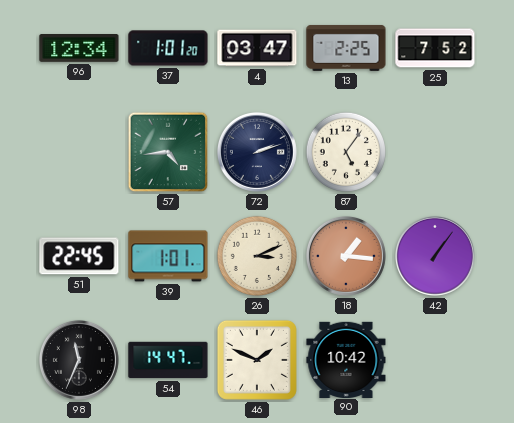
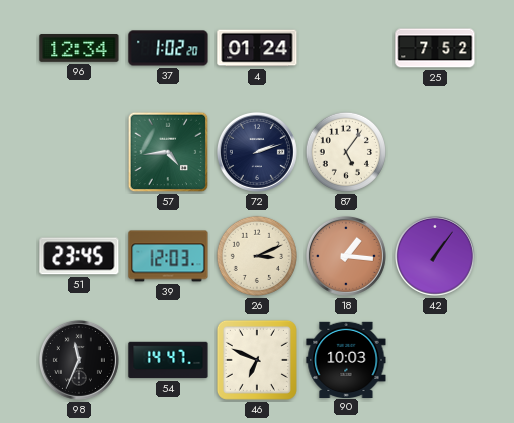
37: 1:01 -> 1:02 (168, 48)
4: 03:47 -> 01:24 (257, 48)
13: 2:25 -> none (346, 48)
51: 22:45 -> 23:45 (79, 256)
39: 1:01 -> 12:03 (168, 256)
46: 1:49 -> 6:49 (257, 360)
90: 10:42 -> 10:03 (346, 359)
